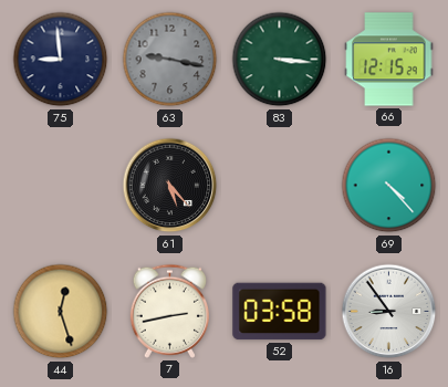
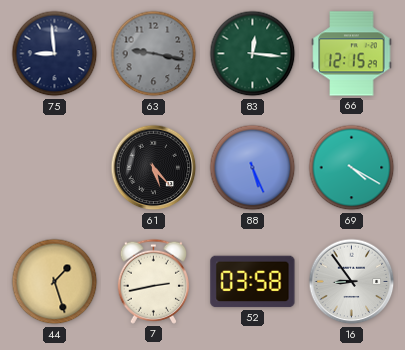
83: 3:16 -> 12:16 (253, 54)
88: none -> 5:26 (253, 168)
69: 4:23 -> 4:20 (352, 168)
44: 12:27 -> 1:27 (55, 282)
